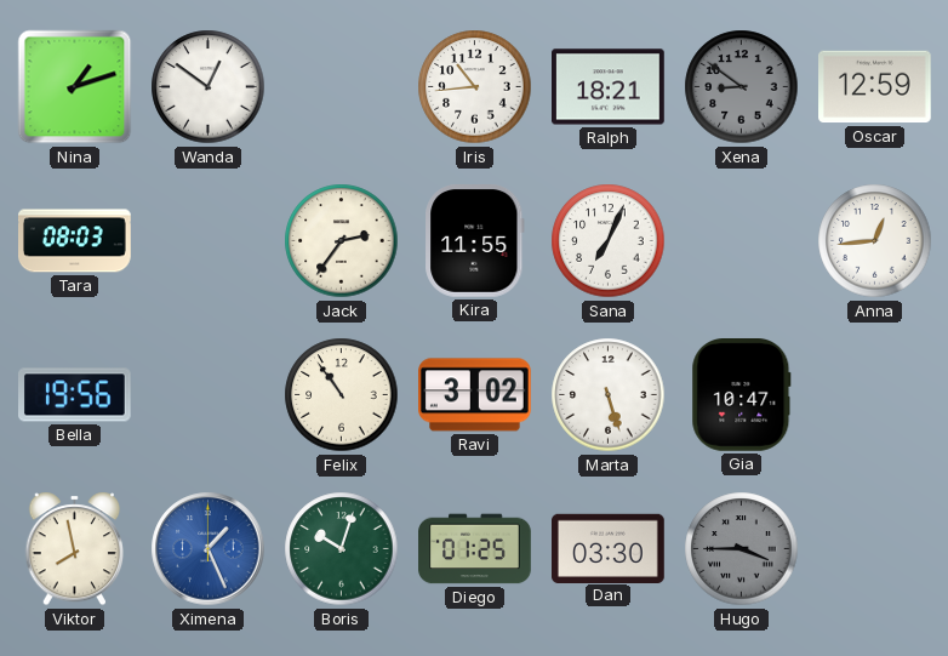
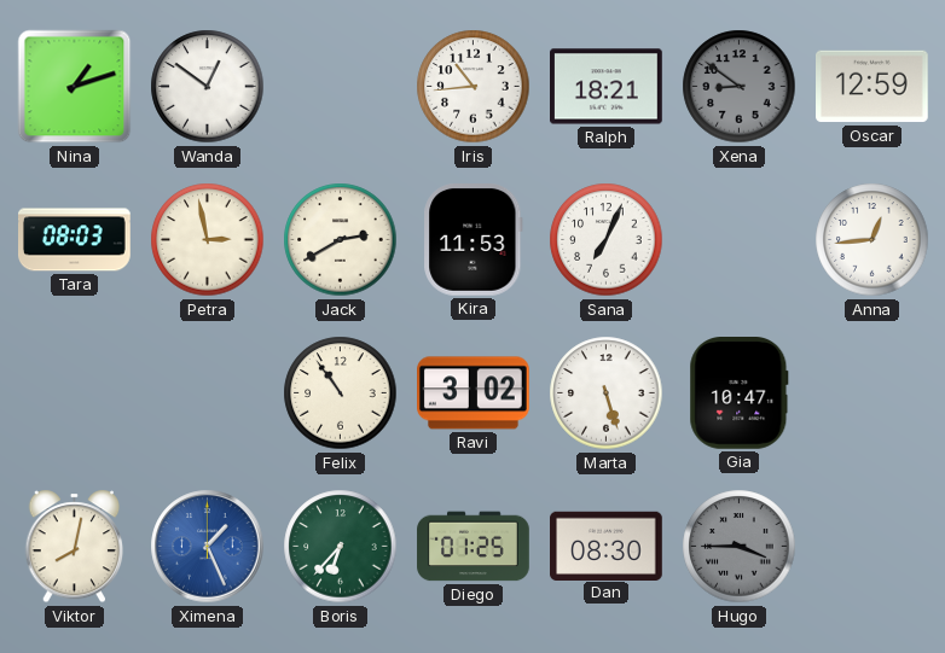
Petra: none -> 2:58 (208, 240)
Jack: 2:36 -> 2:40 (341, 240)
Kira: 11:55 -> 11:53 (474, 240)
Bella: 19:56 -> none (75, 395)
Viktor: 7:58 -> 8:02 (75, 547)
Boris: 10:03 -> 6:37 (341, 547)
Dan: 03:30 -> 08:30 (607, 546)
